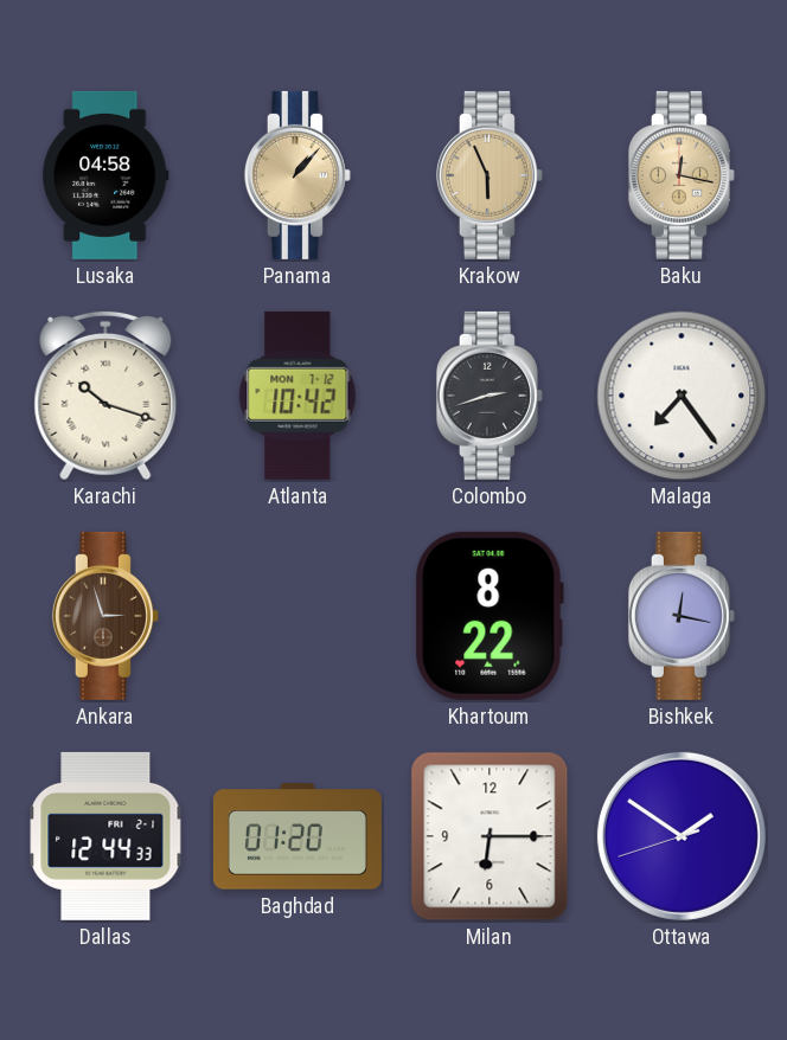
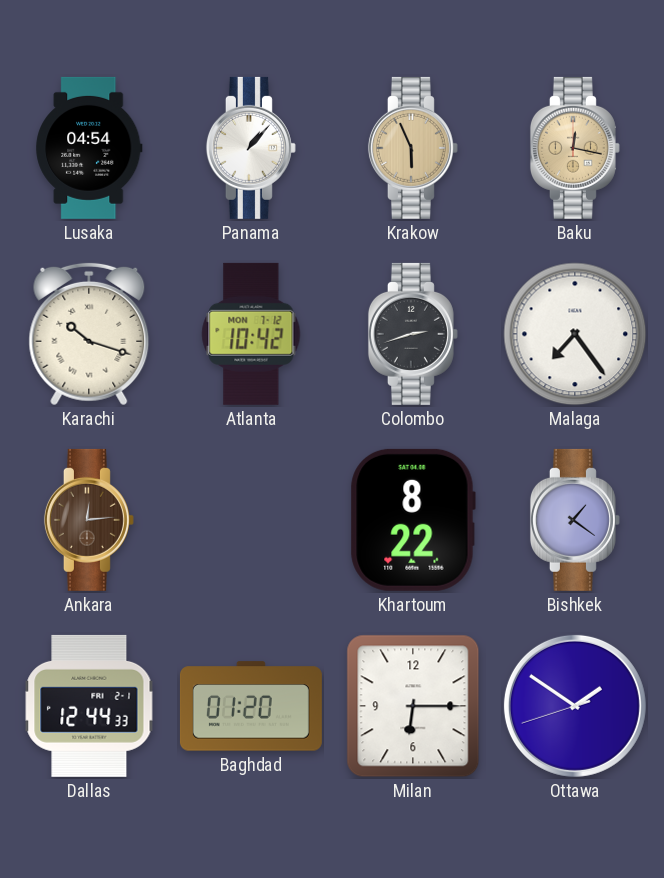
Lusaka: 04:58 -> 04:54 (89, 148)
Panama dial: champagne -> white (251, 148)
Ankara: 2:57 -> 12:14 (89, 520)
Bishkek: 12:17 -> 1:21 (575, 520)
